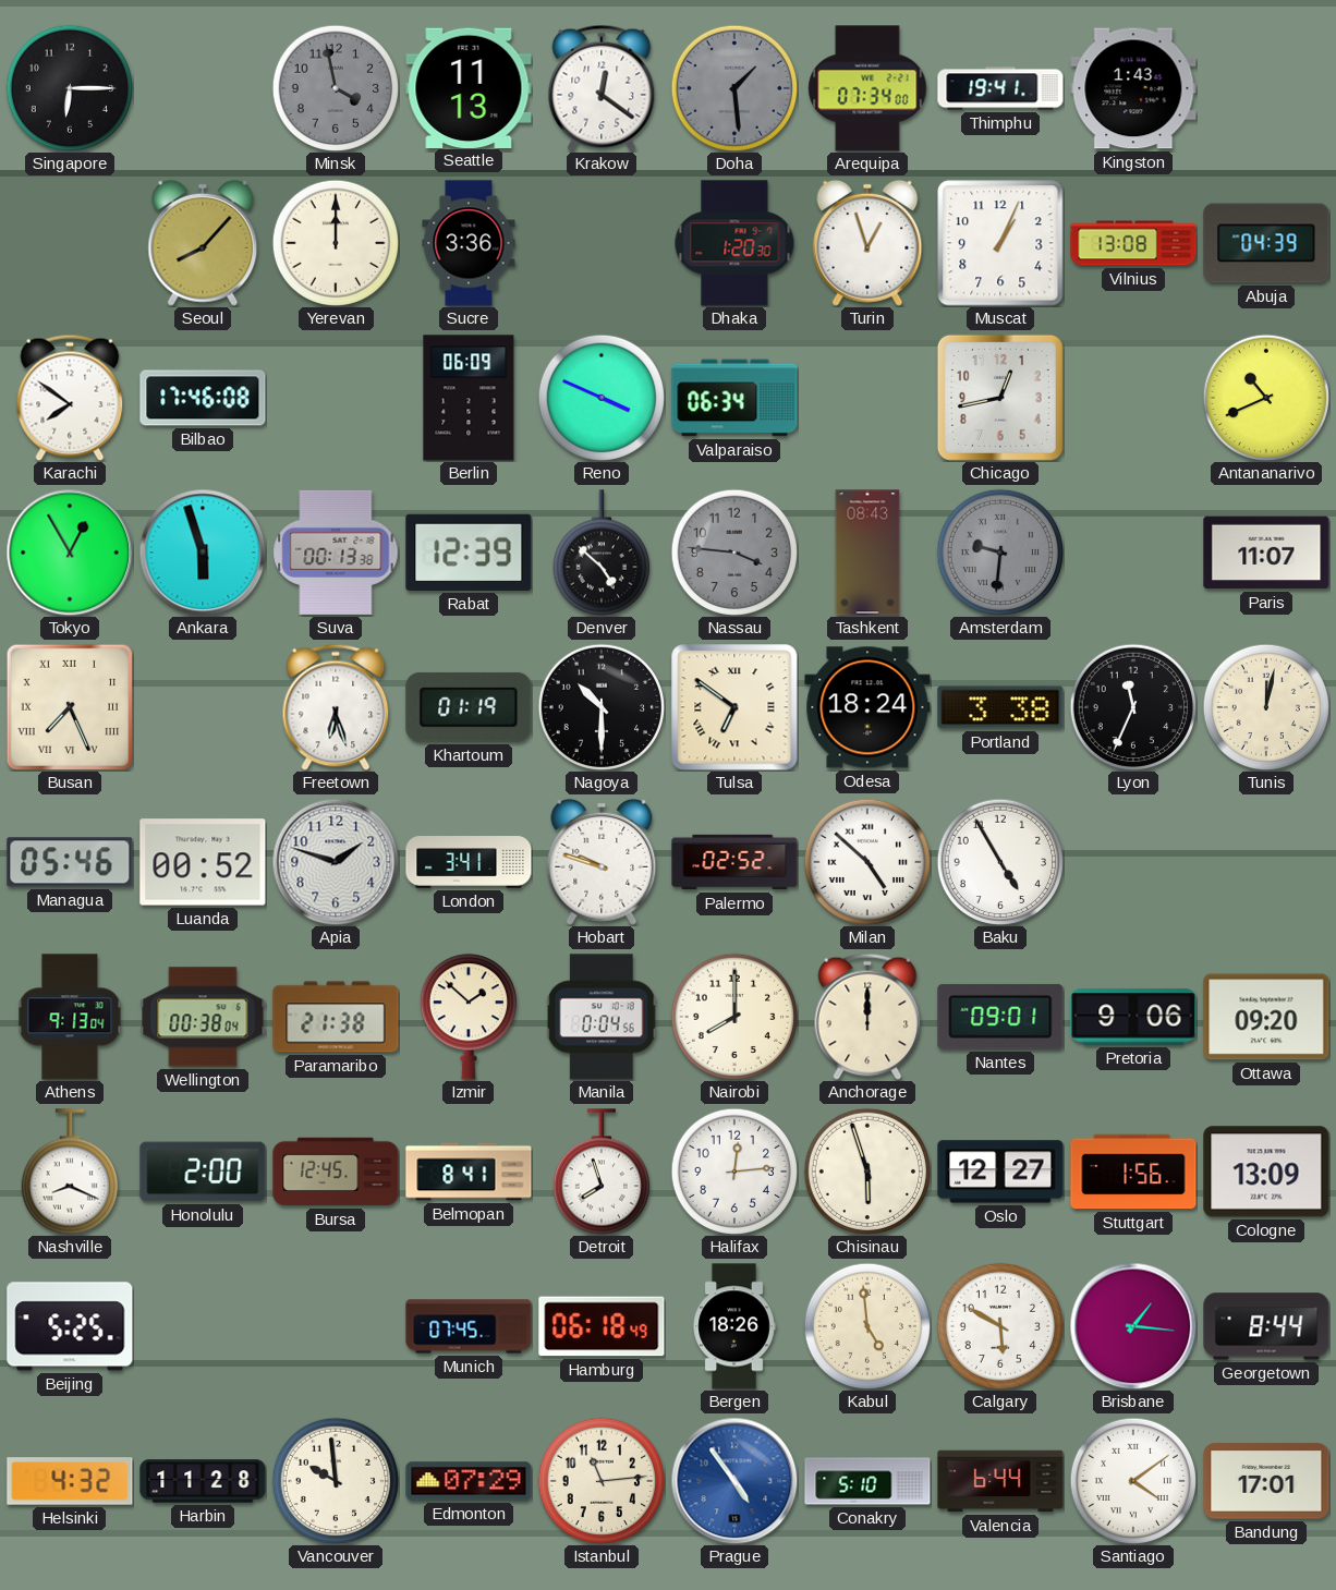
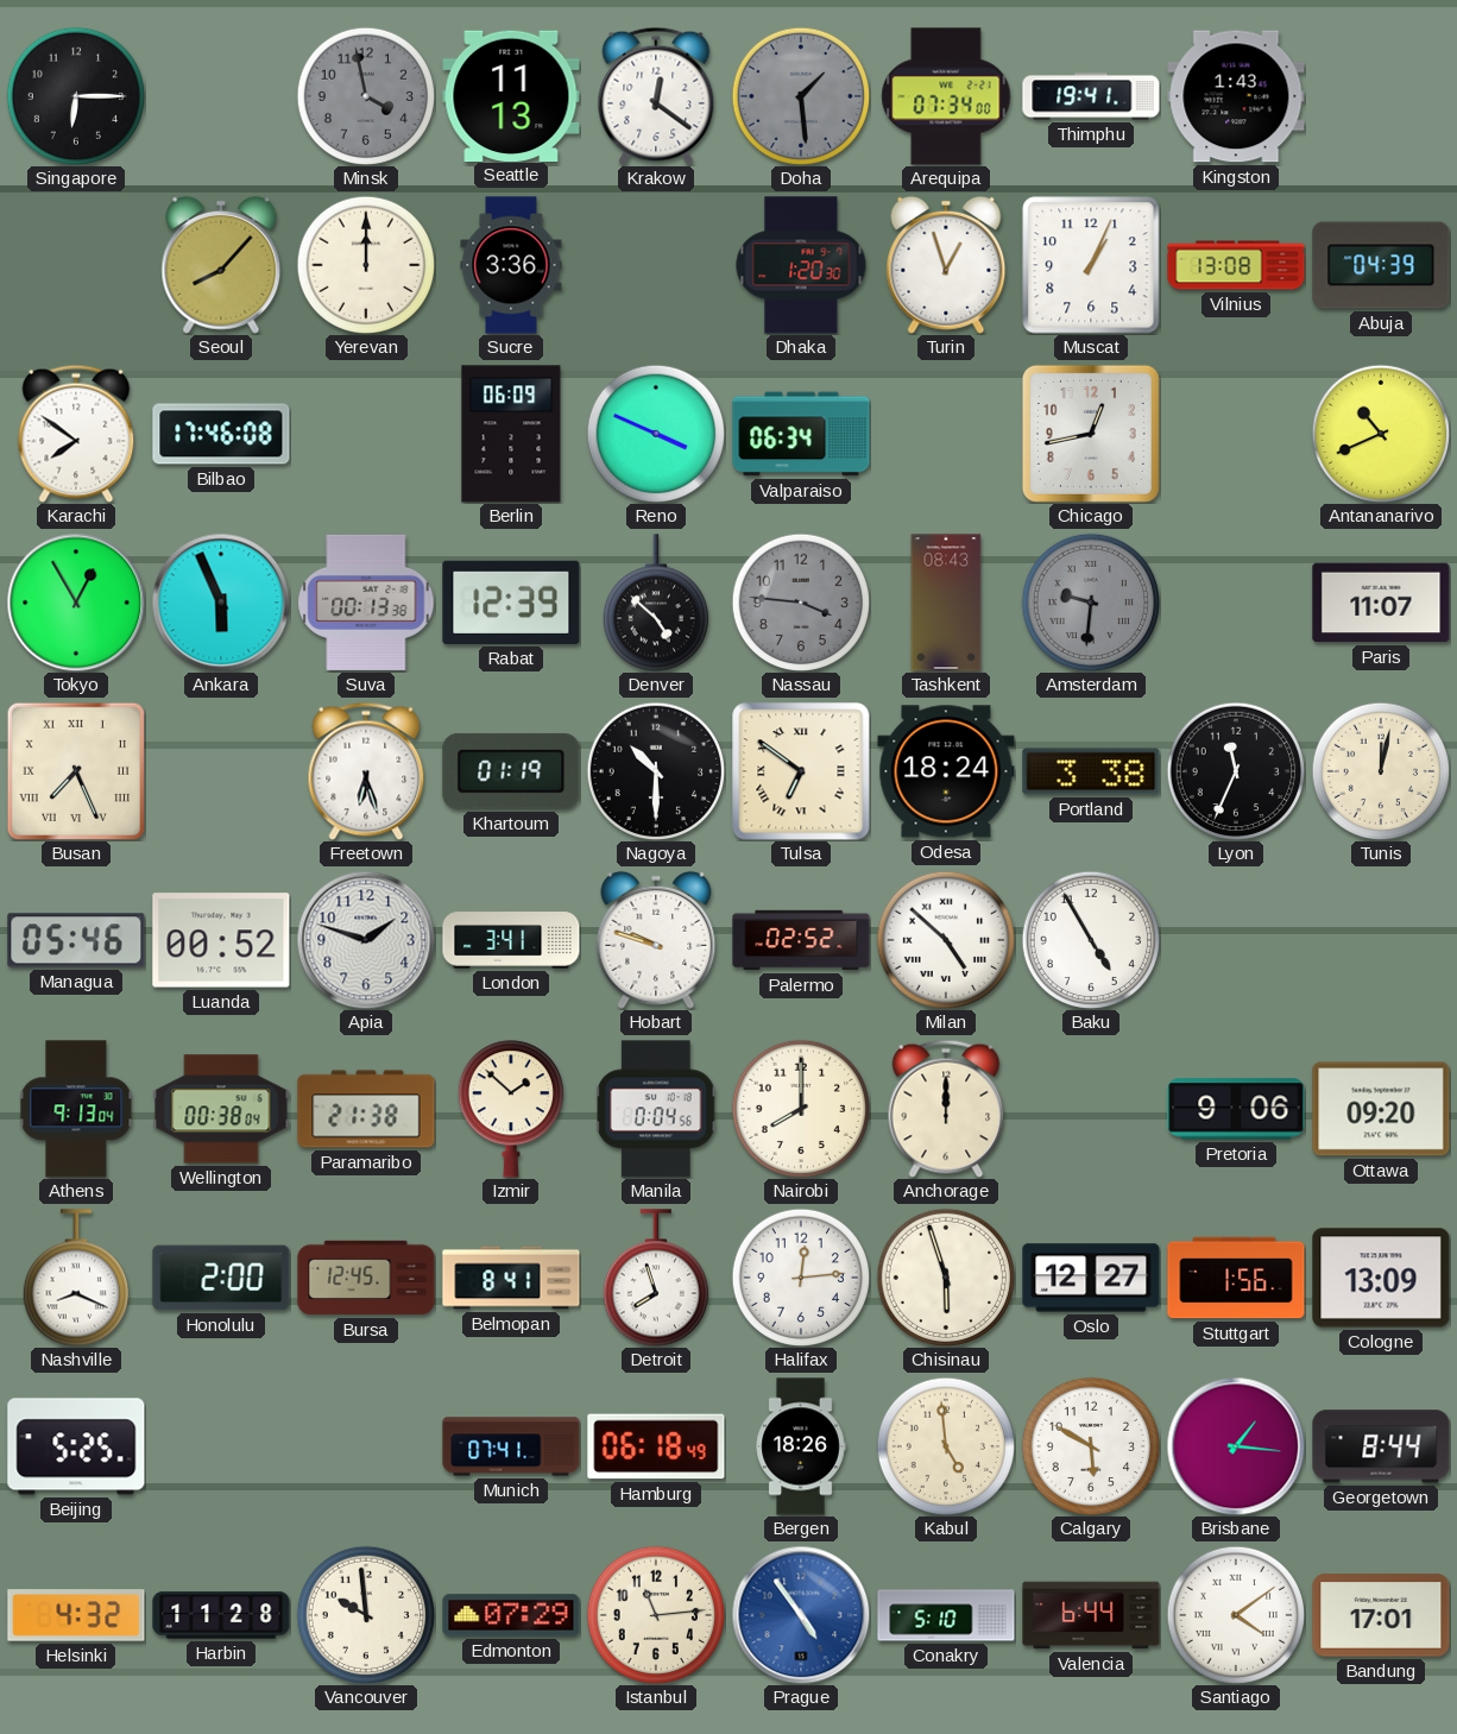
Ankara: 5:57 -> 5:56 (221, 603)
Nantes: 09:01 -> none (1000, 1017)
Munich: 07:45 -> 07:41 (511, 1446)
